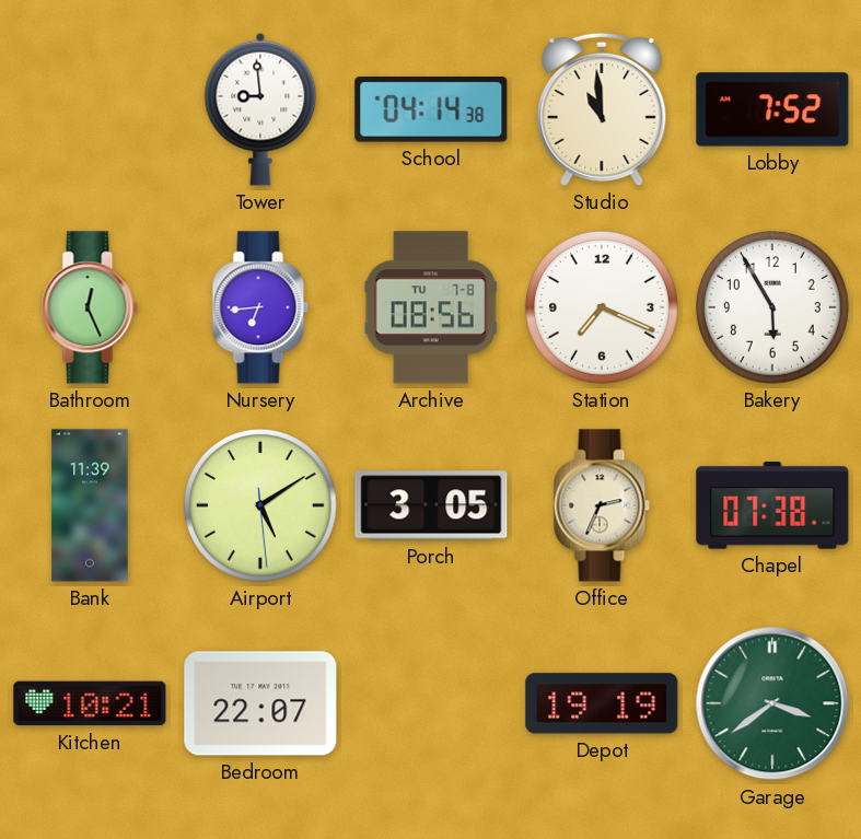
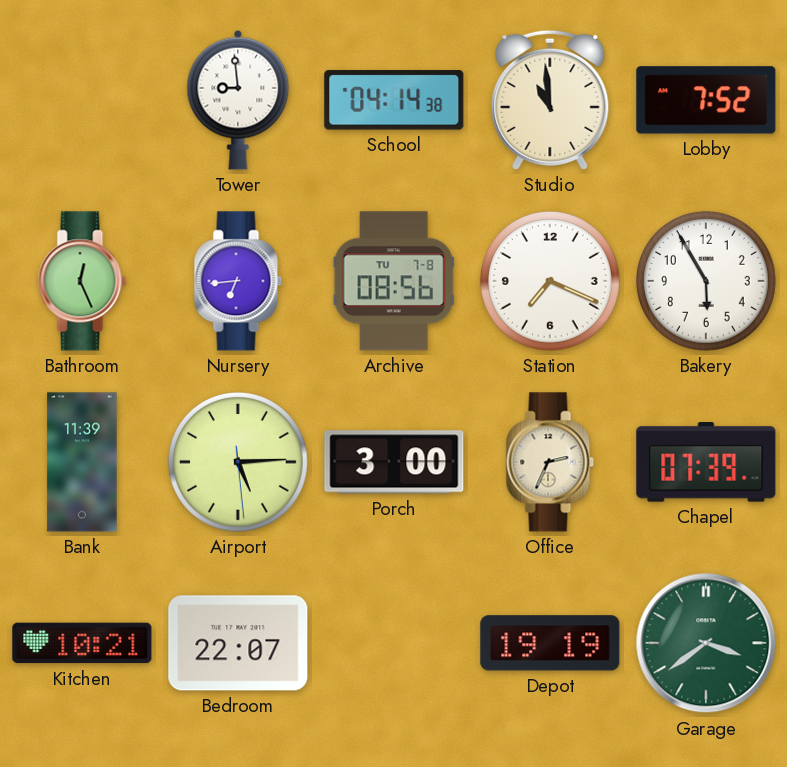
Airport: 5:09 -> 5:14 (238, 462)
Porch: 3:05 -> 3:00 (394, 462)
Chapel: 07:38 -> 07:39 (706, 463)
